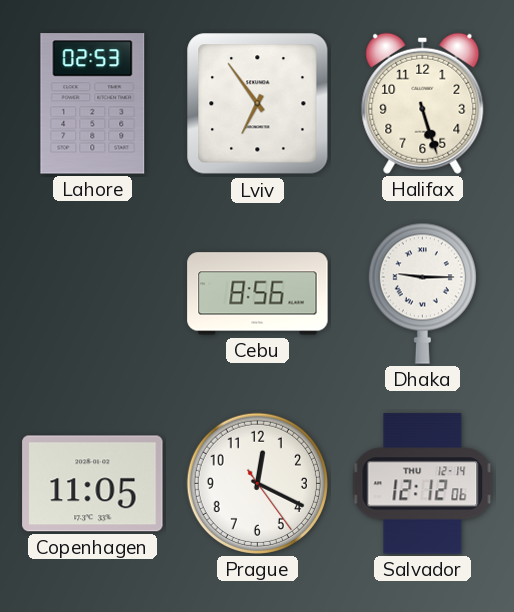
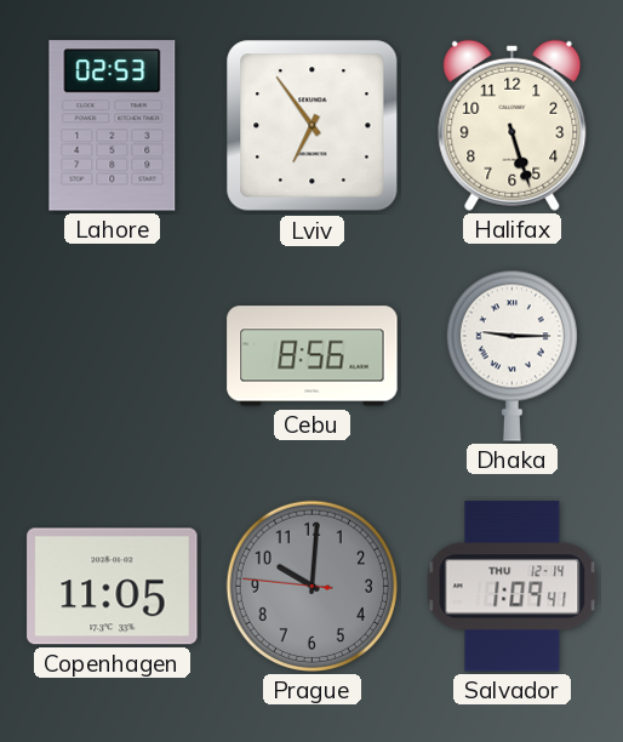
Prague: 12:19 -> 10:00 (311, 586)
Prague dial: white -> grey (311, 586)
Salvador: 12:12 -> 1:09 (513, 587)
